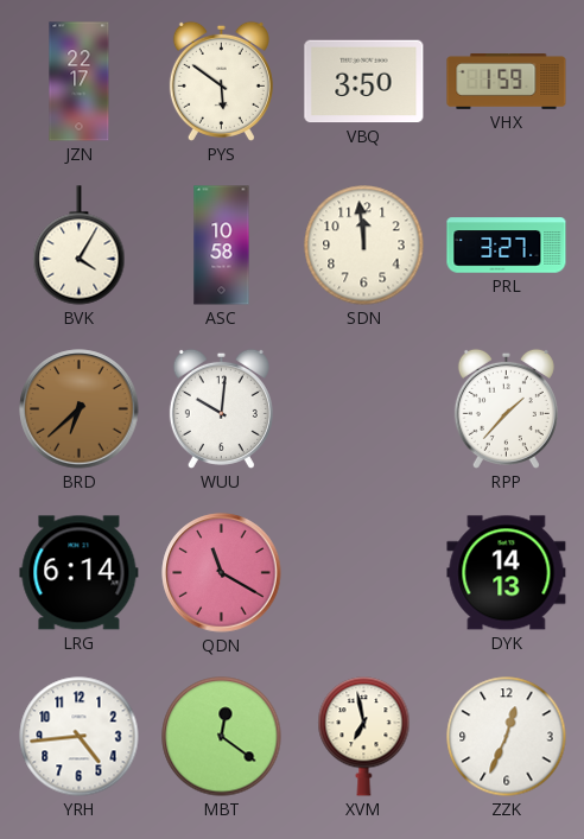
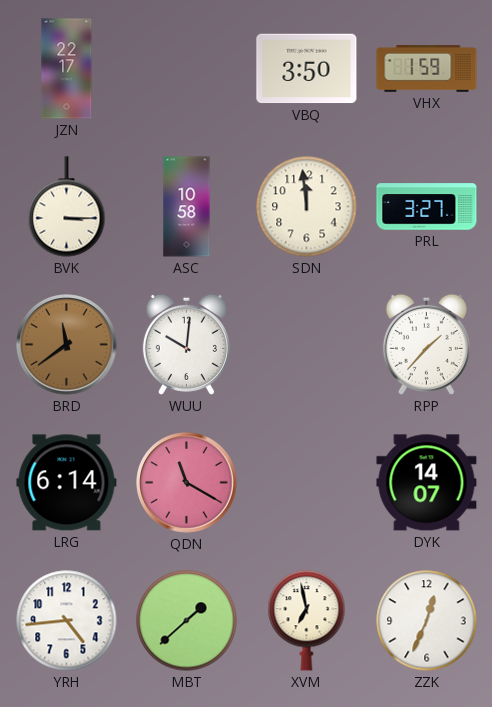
PYS: 5:51 -> none (221, 81)
BVK: 4:05 -> 3:15 (67, 207)
BRD: 6:38 -> 11:39 (67, 345)
DYK: 14:13 -> 14:07 (427, 483)
MBT: 12:21 -> 1:38 (187, 621)
